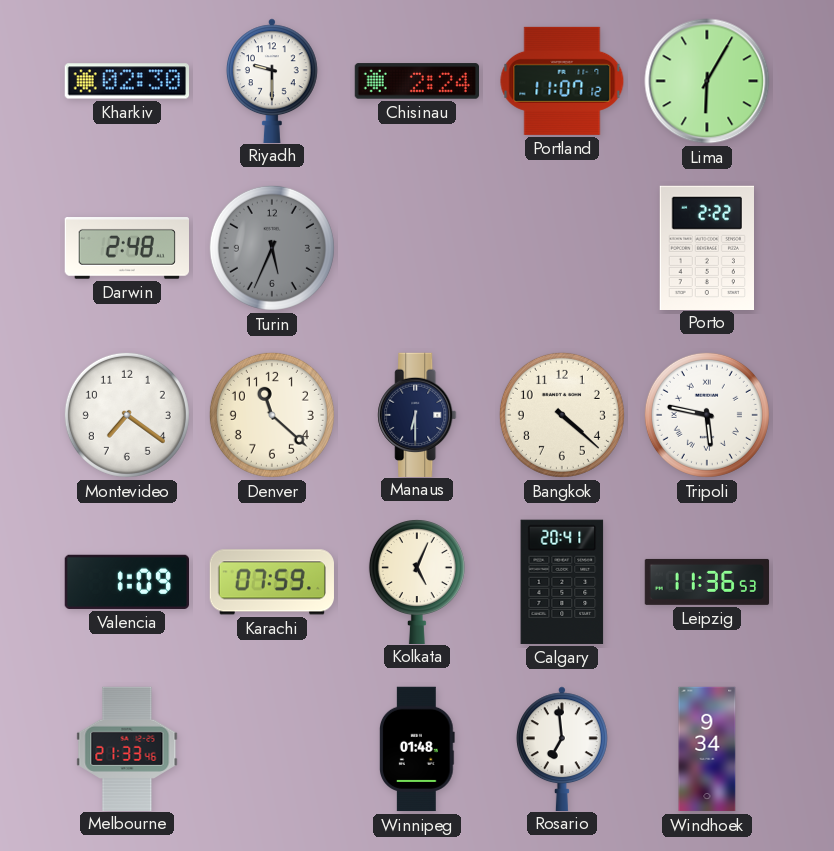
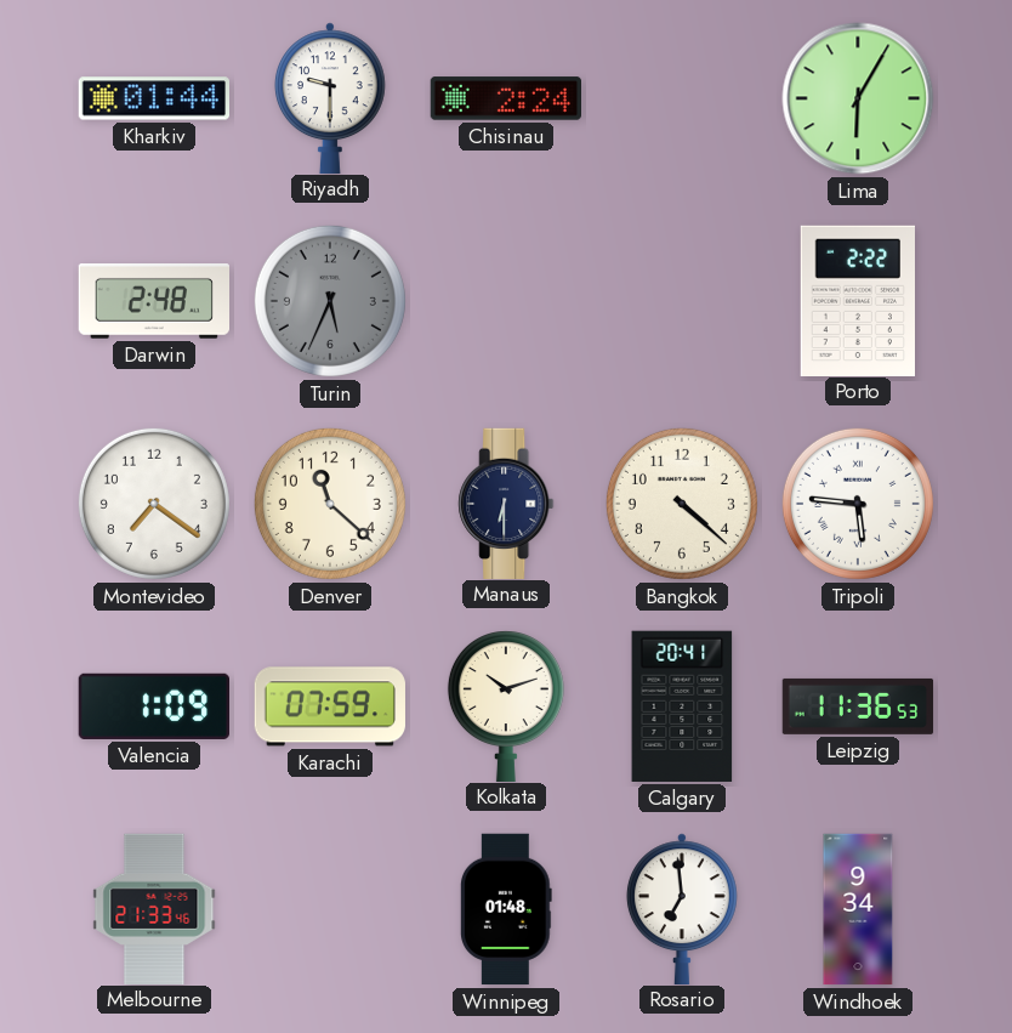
Kharkiv: 02:30 -> 01:44 (153, 98)
Portland: 11:07 -> none (562, 81)
Tripoli: 5:47 -> 5:46 (858, 504)
Kolkata: 5:04 -> 10:12 (506, 706)
